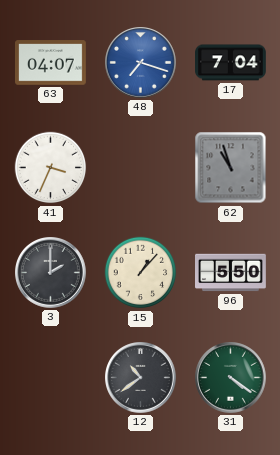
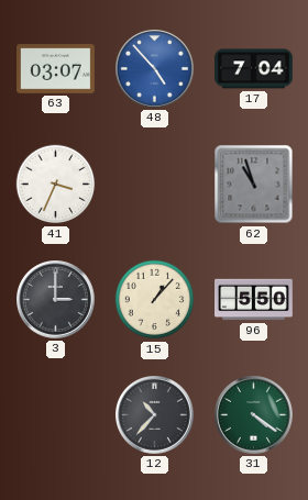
63: 04:07 -> 03:07 (56, 69)
48: 7:18 -> 4:53 (155, 69)
3: 2:00 -> 3:00 (56, 300)
12: 10:39 -> 10:37 (155, 415)
